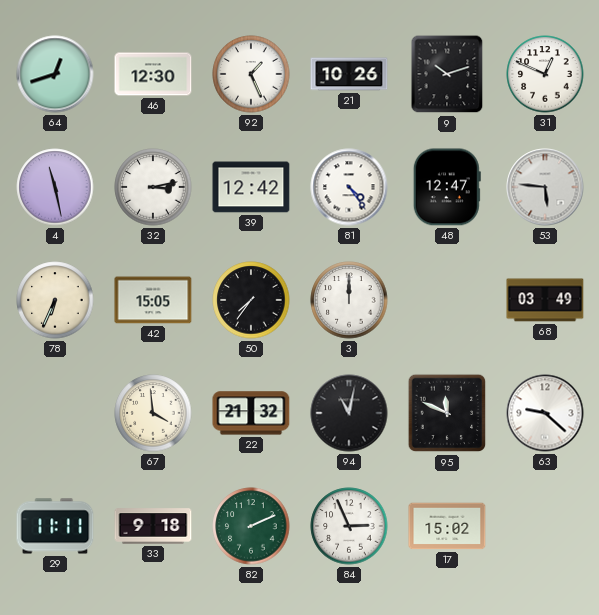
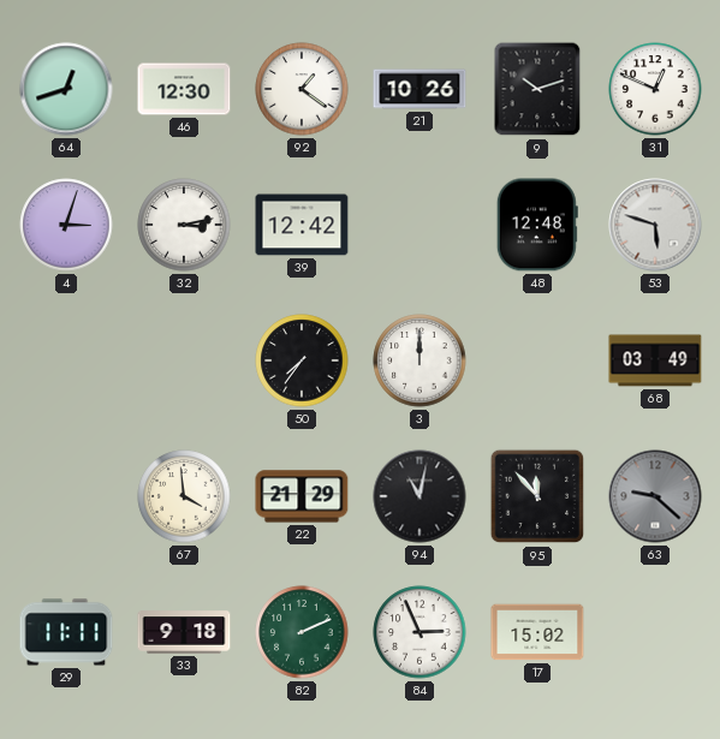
92: 1:26 -> 1:21 (302, 89)
4: 11:28 -> 3:03 (66, 225)
81: 4:24 -> none (349, 187)
48: 12:47 -> 12:48 (537, 225)
53: 5:46 -> 5:48 (655, 225)
78: 6:34 -> none (55, 300)
42: 15:05 -> none (153, 300)
22: 21:32 -> 21:29 (302, 496)
95: 11:49 -> 11:53 (537, 496)
63 dial: white -> grey (655, 496)
